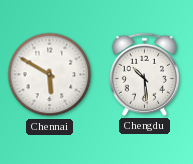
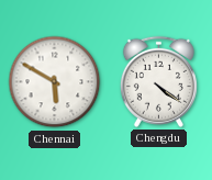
Chengdu: 10:29 -> 4:21 (158, 81)
